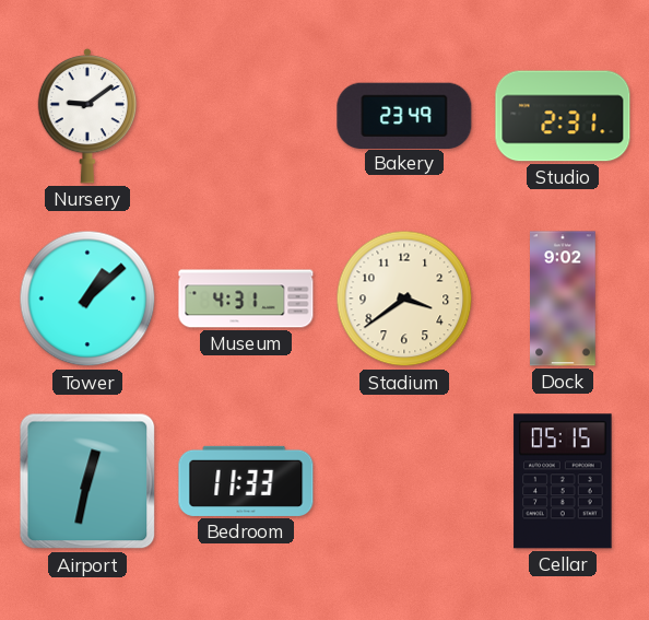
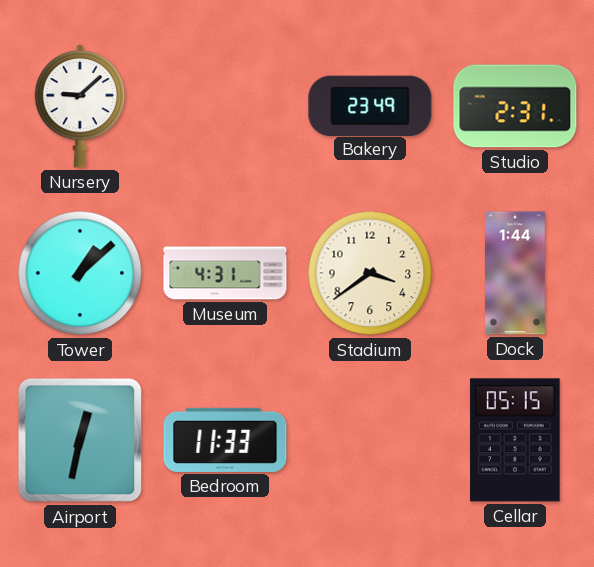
Nursery: 9:09 -> 9:08 (80, 106)
Dock: 9:02 -> 1:44 (516, 273)
